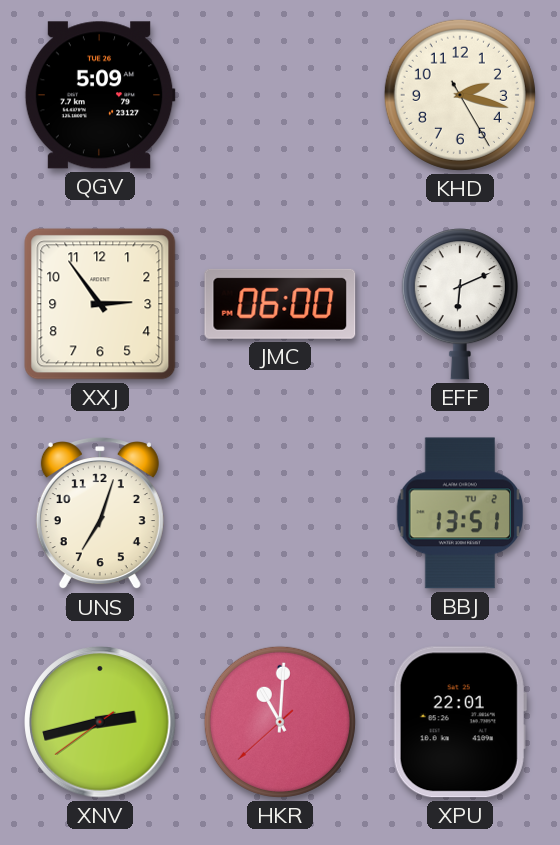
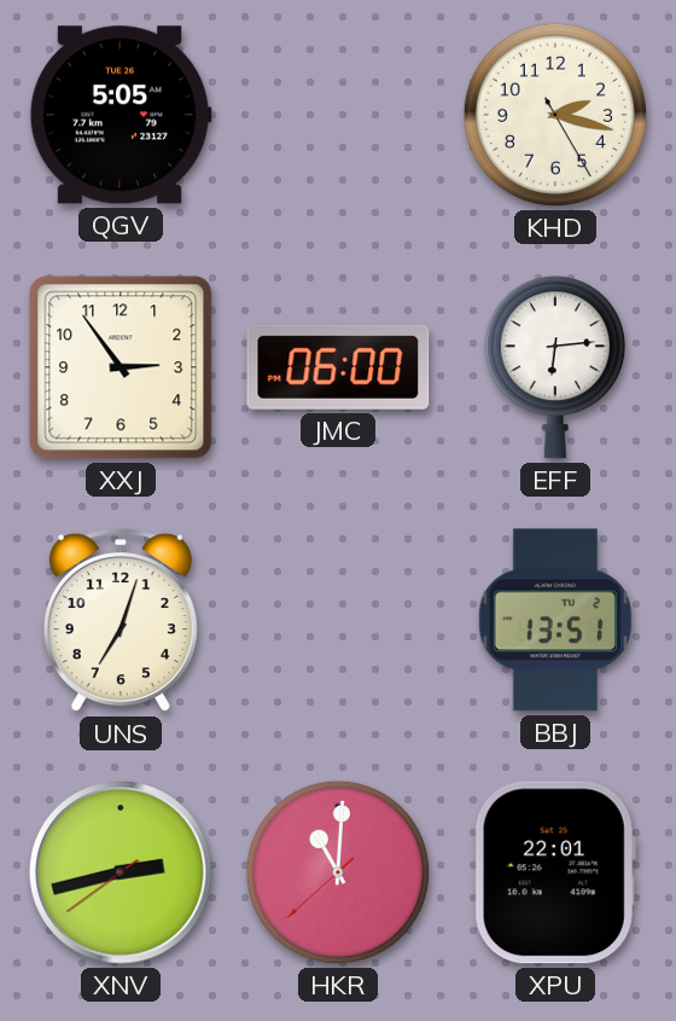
QGV: 5:09 -> 5:05 (121, 115)
EFF: 6:11 -> 6:14 (555, 367)
